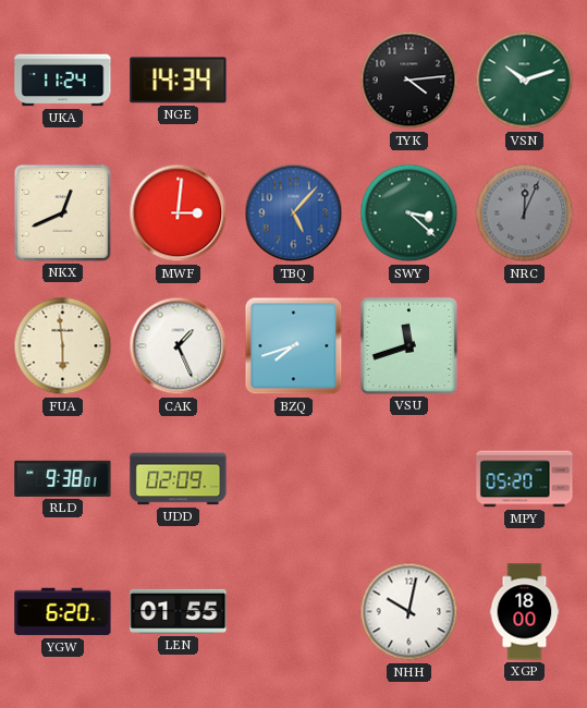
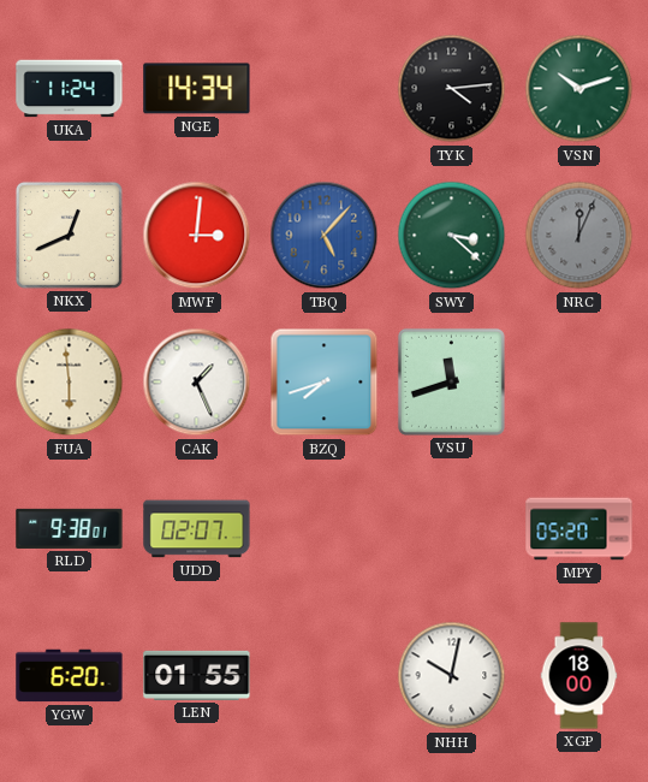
UDD: 02:09 -> 02:07 (197, 529)
